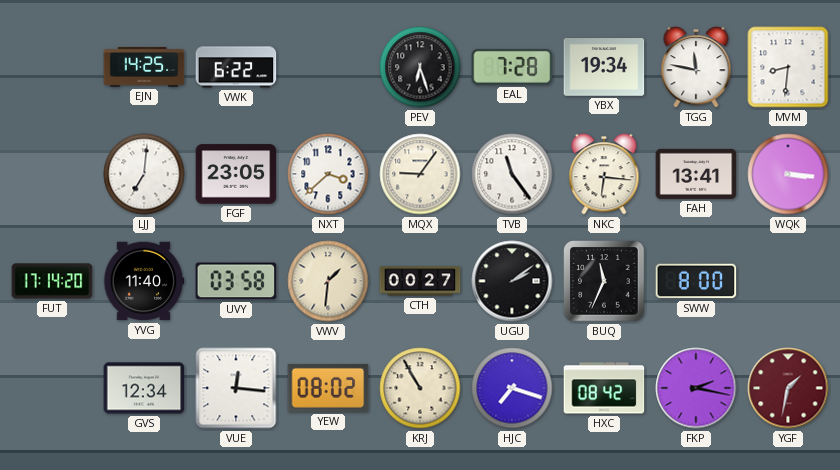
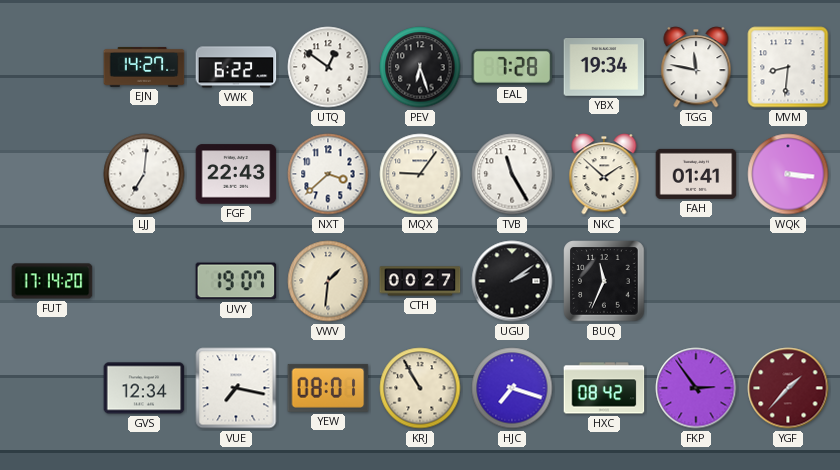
EJN: 14:25 -> 14:27 (144, 67)
UTQ: none -> 12:51 (328, 67)
FGF: 23:05 -> 22:43 (236, 174)
TVB: 11:24 -> 11:25 (512, 174)
NKC: 6:16 -> 1:52 (604, 174)
FAH: 13:41 -> 01:41 (696, 174)
YVG: 11:40 -> none (144, 281)
UVY: 03:58 -> 19:07 (236, 281)
SWW: 8:00 -> none (696, 281)
VUE: 12:16 -> 7:17 (236, 388)
YEW: 08:02 -> 08:01 (328, 388)
FKP: 2:17 -> 2:54 (696, 388)
YGF: 1:32 -> 1:37 (788, 388)
